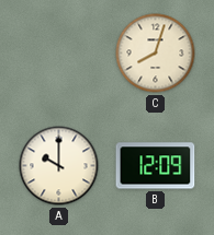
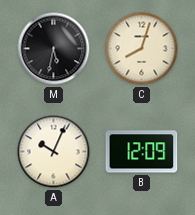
M: none -> 5:32 (54, 49)
A: 10:00 -> 10:04 (54, 152)
